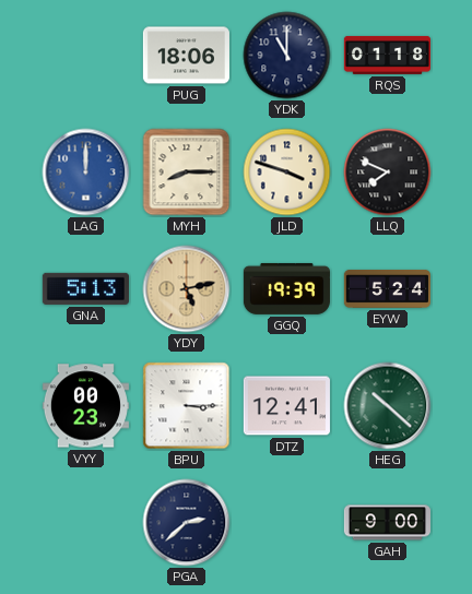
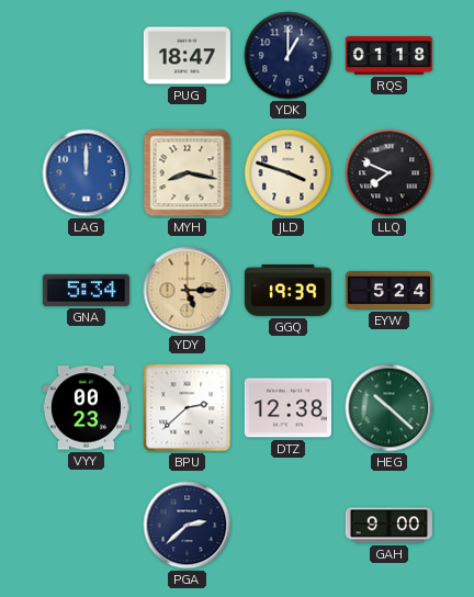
PUG: 18:06 -> 18:47 (187, 56)
YDK: 11:00 -> 1:00 (289, 56)
MYH: 8:15 -> 8:17 (188, 173)
GNA: 5:13 -> 5:34 (86, 290)
YDY: 5:13 -> 5:15 (188, 291)
BPU: 3:15 -> 2:38 (188, 408)
DTZ: 12:41 -> 12:38 (287, 408)
